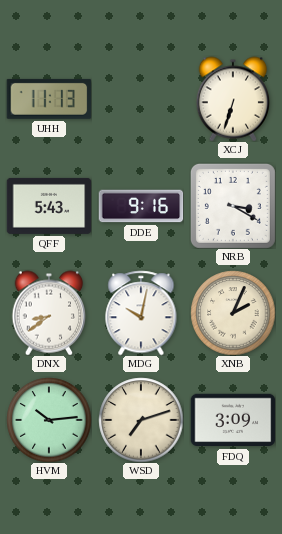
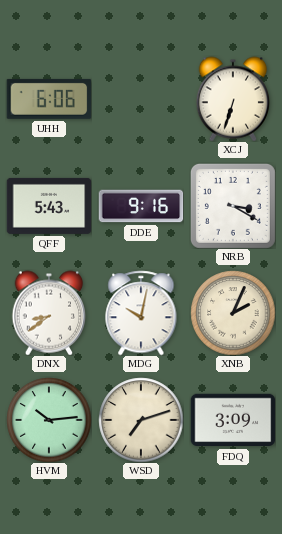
UHH: 11:13 -> 6:06 (49, 99)
